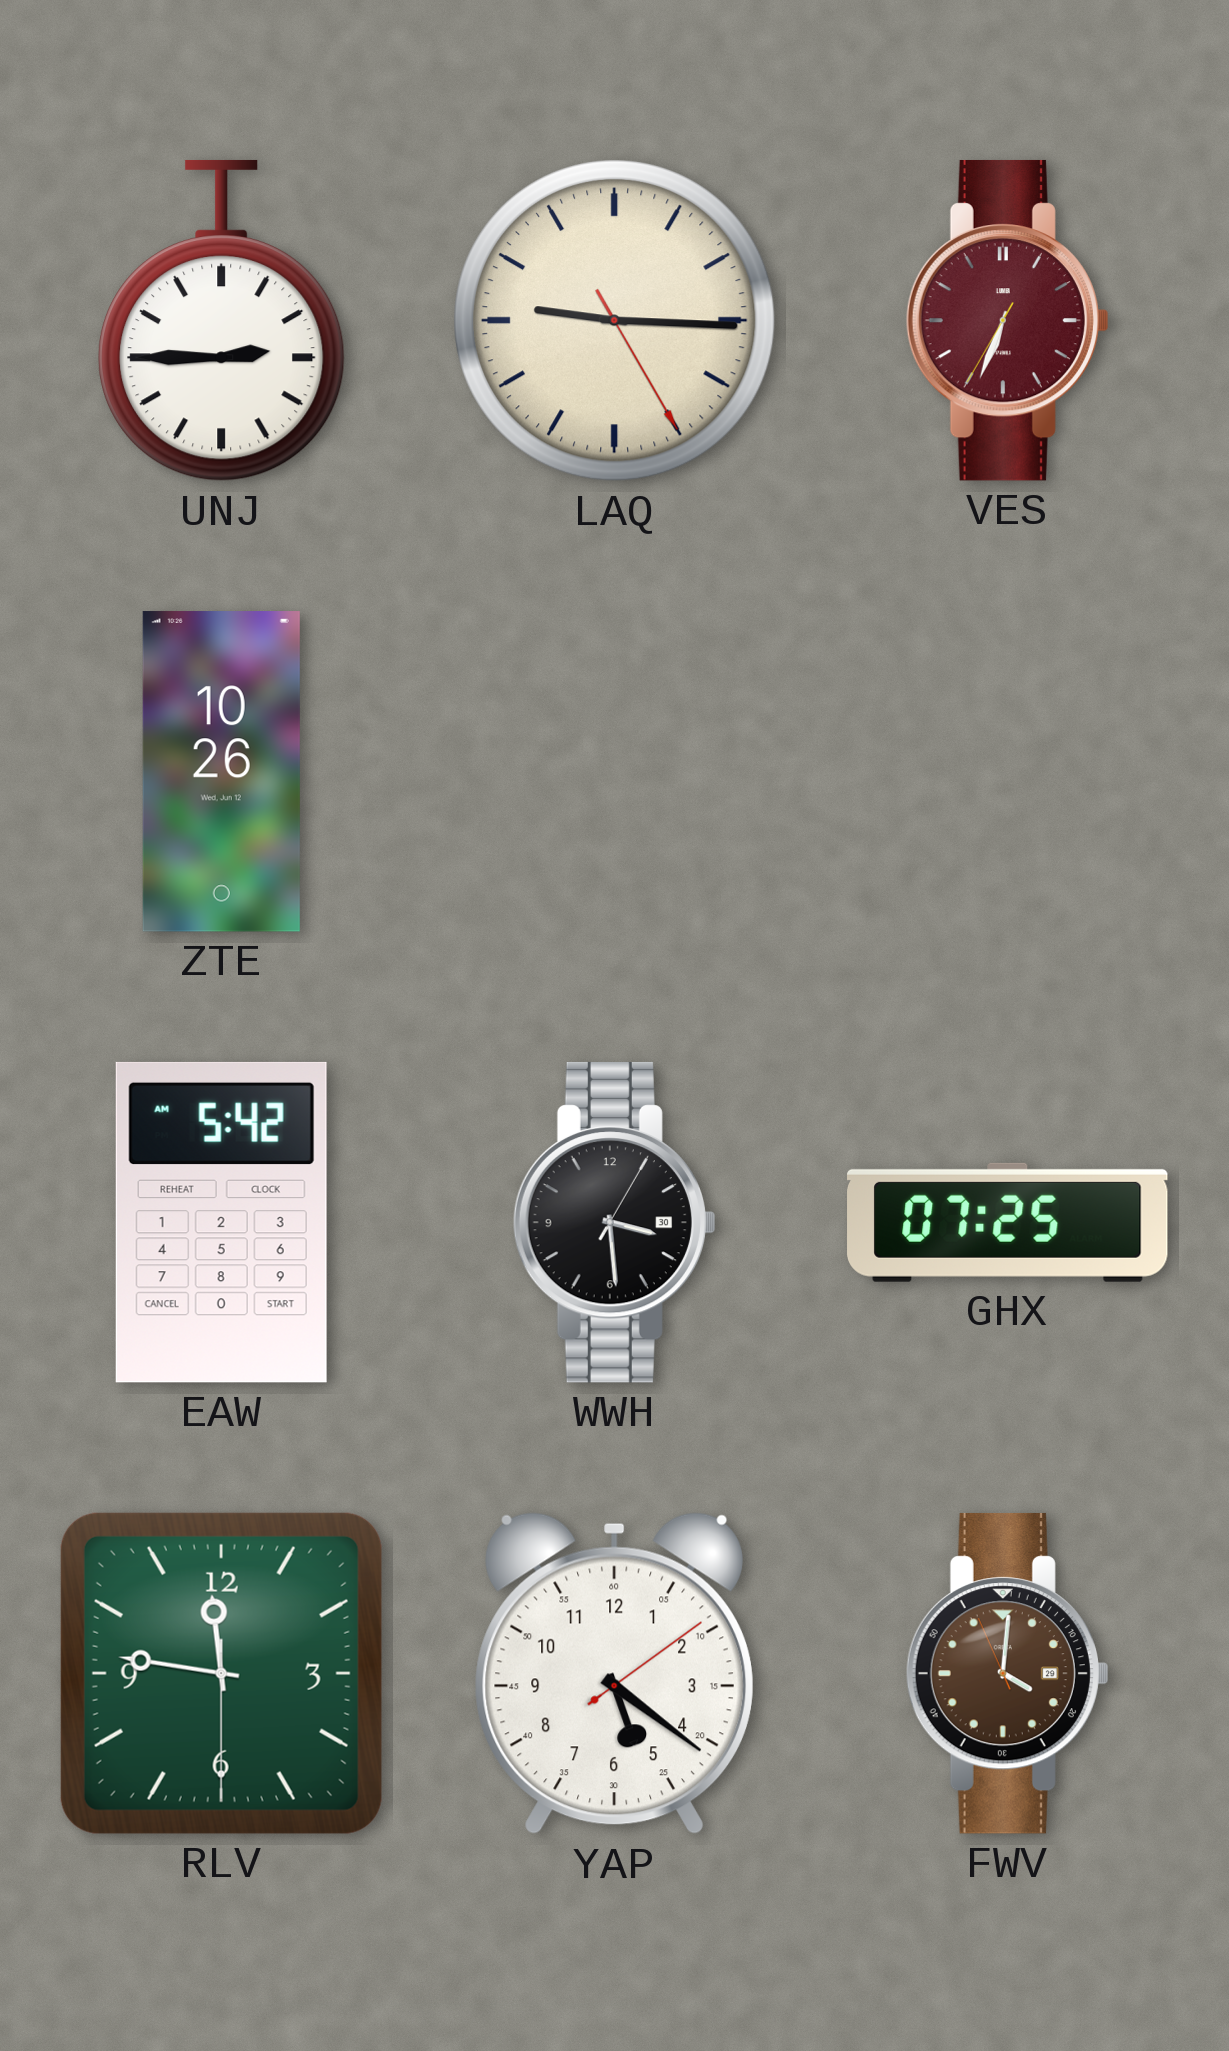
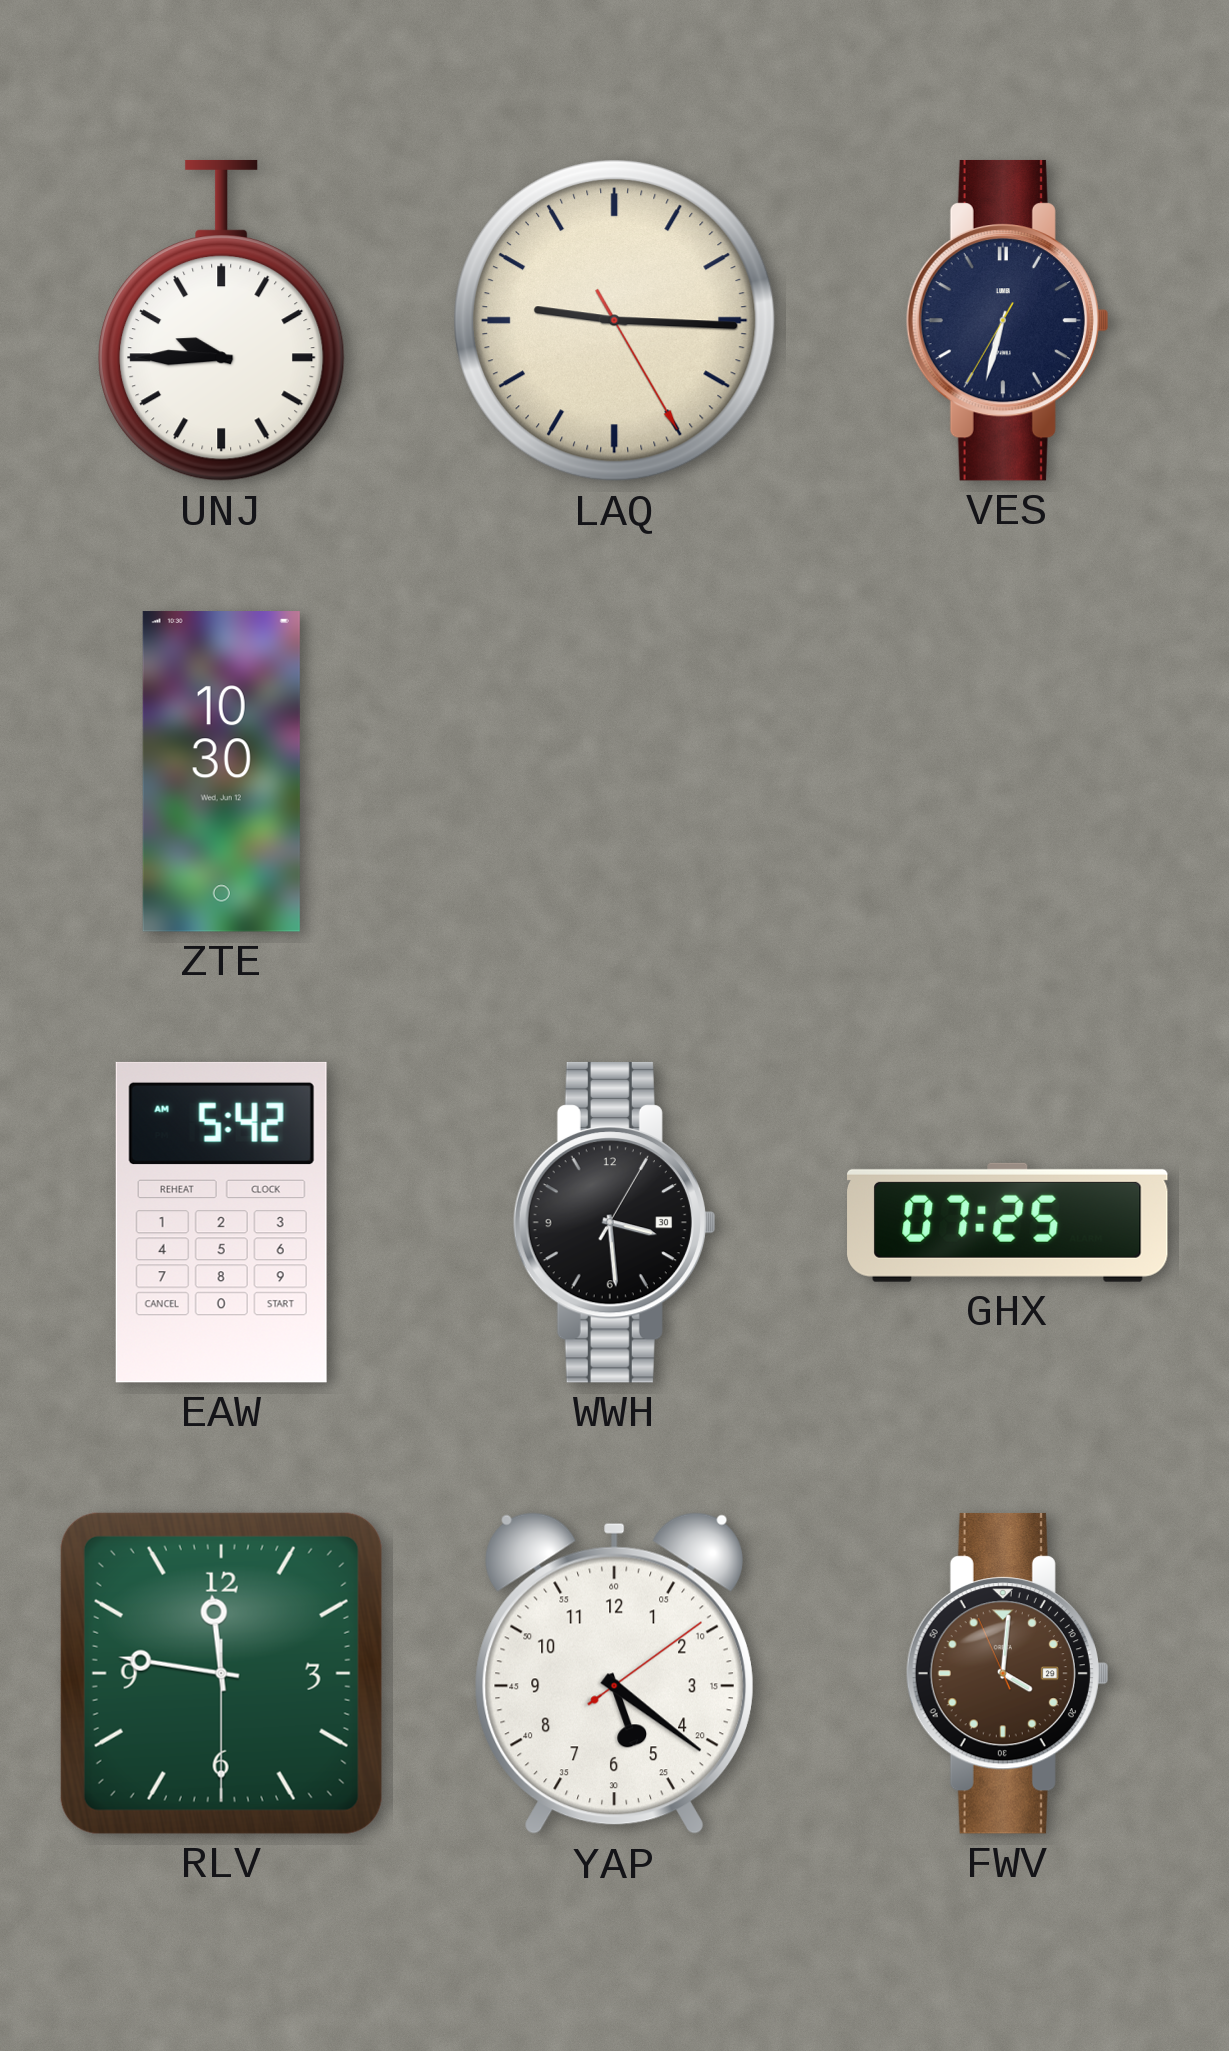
UNJ: 2:45 -> 9:45 (222, 321)
VES: 6:33 -> 6:32 (1007, 320)
VES dial: burgundy -> navy (1007, 320)
ZTE: 10:26 -> 10:30 (221, 772)
